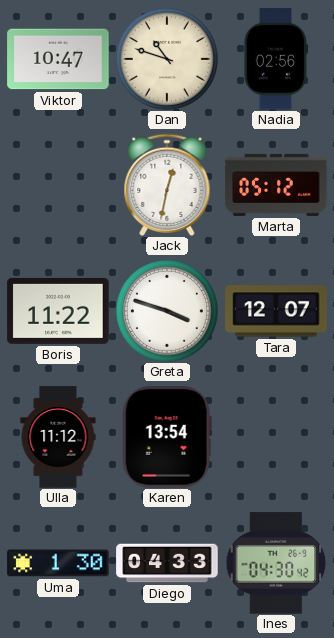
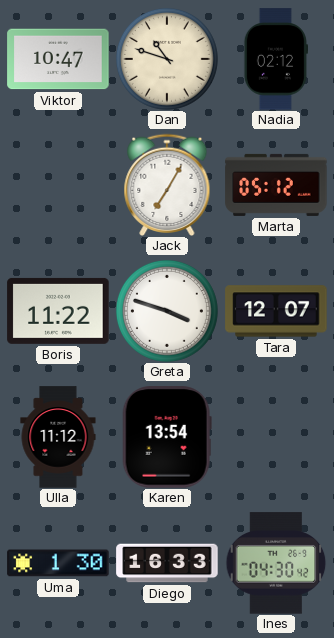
Nadia: 02:56 -> 02:12 (276, 59)
Jack: 12:32 -> 7:05 (167, 184)
Diego: 04:33 -> 16:33 (167, 563)
